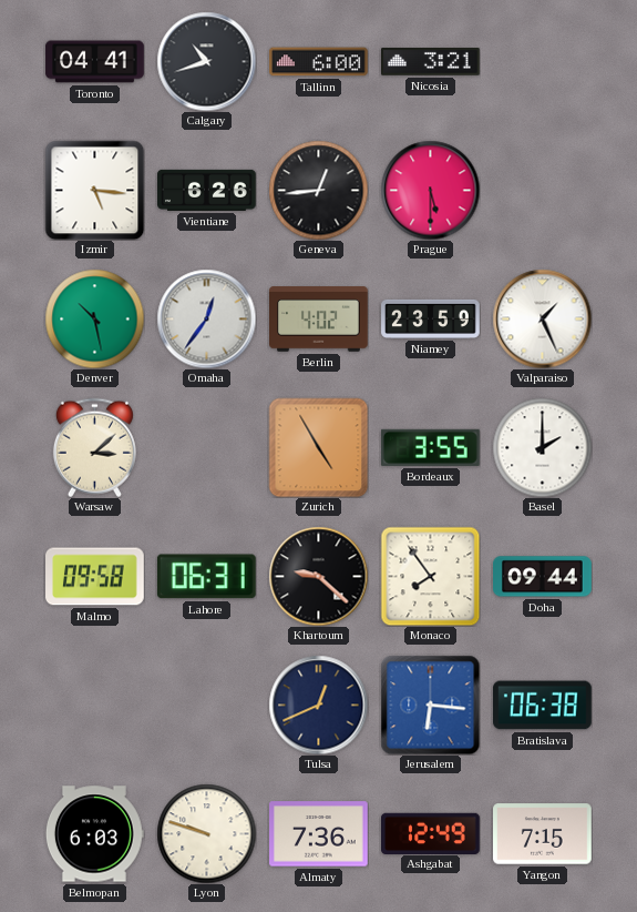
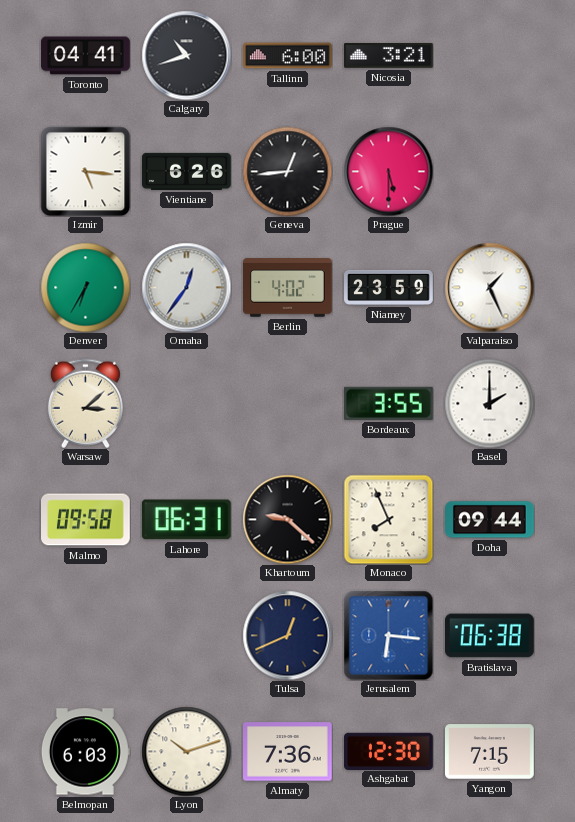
Denver: 10:28 -> 6:35 (85, 287)
Zurich: 4:55 -> none (318, 447)
Monaco: 7:54 -> 7:56 (388, 519)
Lyon: 9:48 -> 10:12 (186, 751)
Ashgabat: 12:49 -> 12:30 (389, 751)
